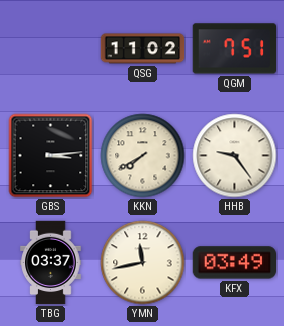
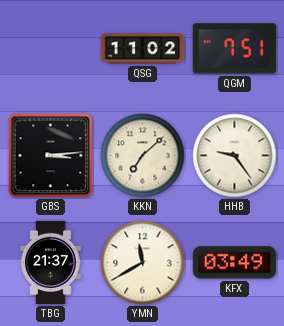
KKN: 7:40 -> 7:08 (143, 156)
TBG: 03:37 -> 21:37 (51, 263)
YMN: 11:43 -> 11:40 (143, 263)
